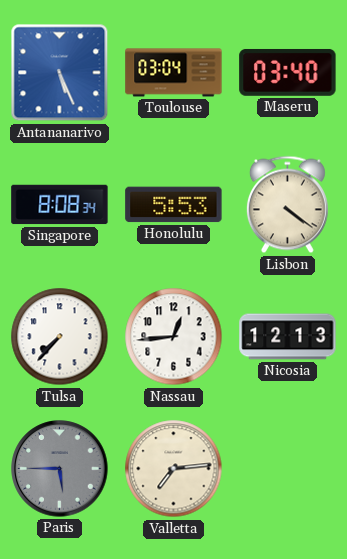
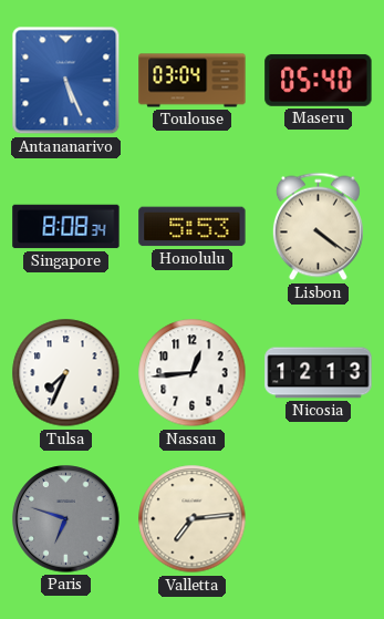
Maseru: 03:40 -> 05:40 (319, 80)
Tulsa: 7:37 -> 7:34 (66, 373)
Paris: 5:45 -> 6:48 (66, 519)
